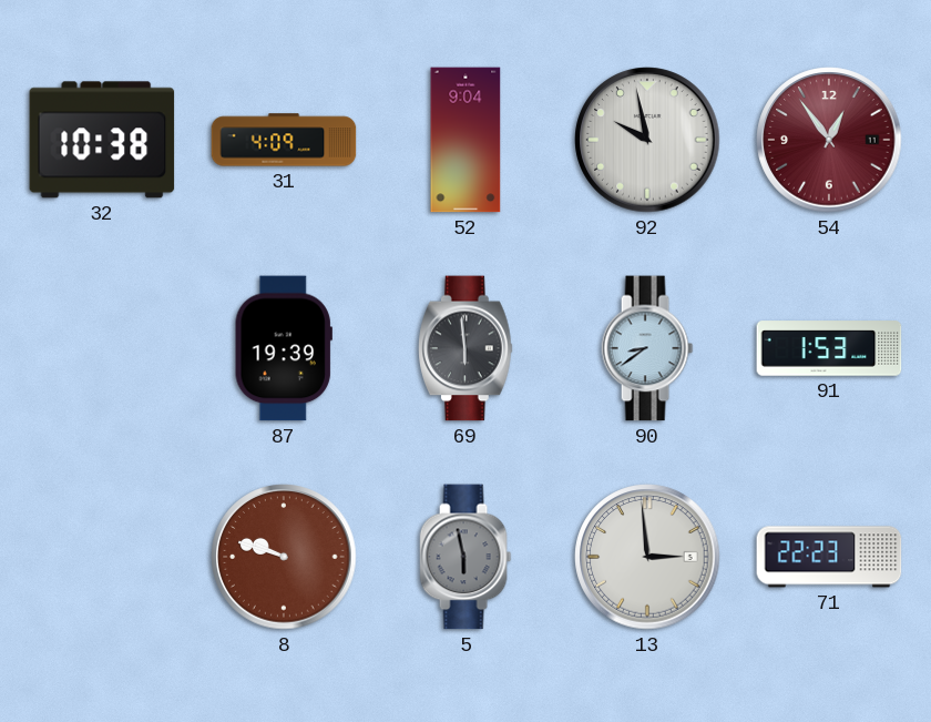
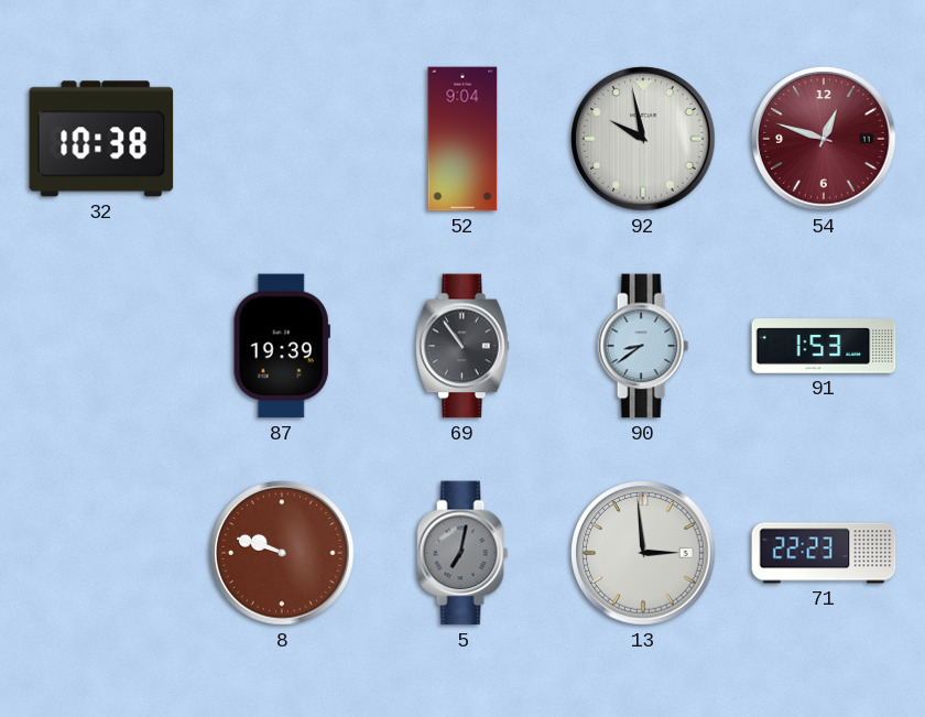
31: 4:09 -> none (284, 140)
54: 12:54 -> 12:48 (824, 139)
69: 5:59 -> 10:54 (463, 346)
5: 5:58 -> 7:02 (463, 553)
